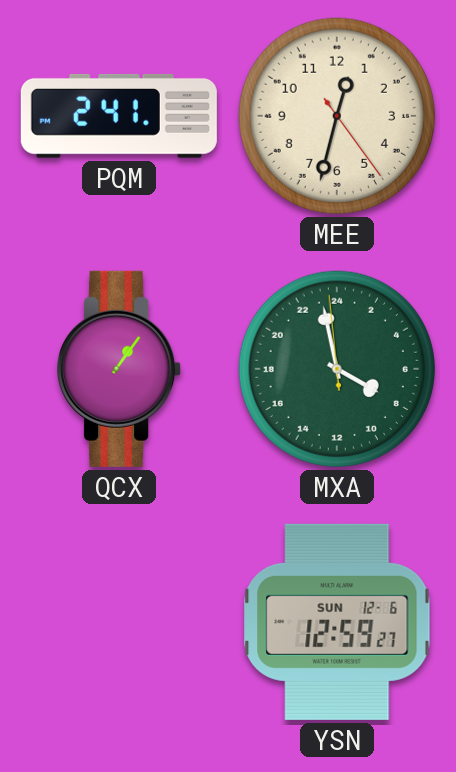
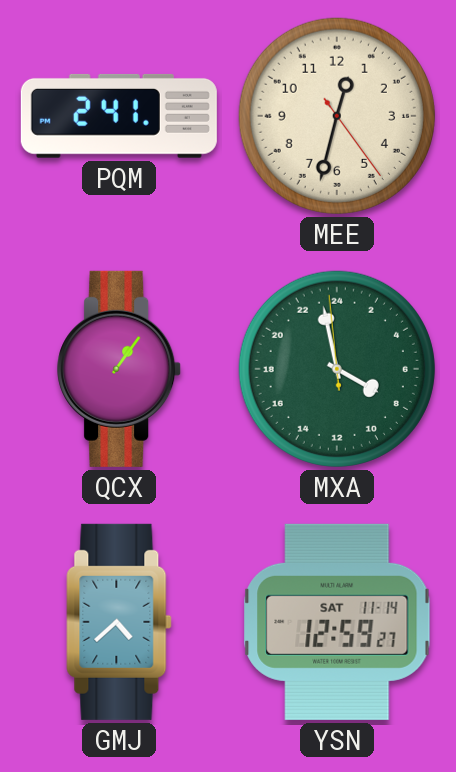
GMJ: none -> 4:38 (119, 622)
YSN date: SUN 12-6 -> SAT 11-14 (337, 622)
